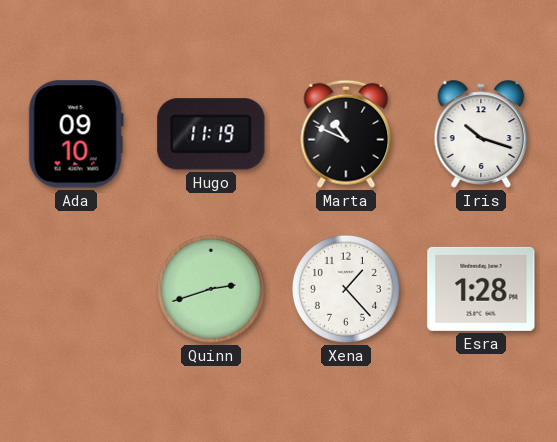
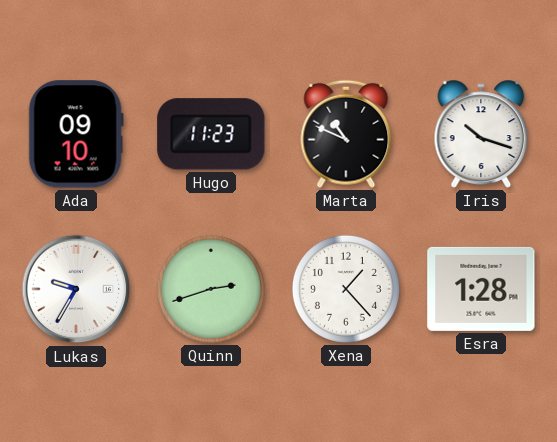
Hugo: 11:19 -> 11:23 (211, 134)
Lukas: none -> 9:35 (76, 289)
